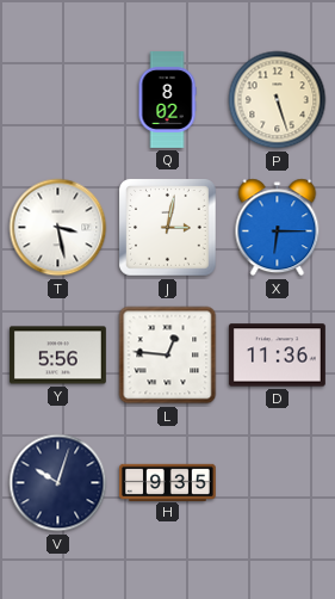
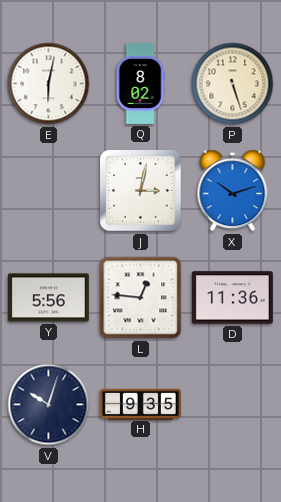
E: none -> 6:02 (49, 84)
T: 3:28 -> none (58, 228)
X: 6:15 -> 10:12 (233, 191)
